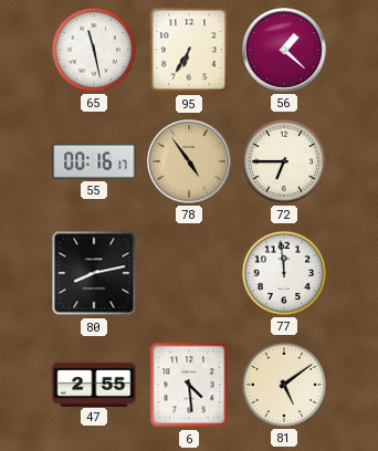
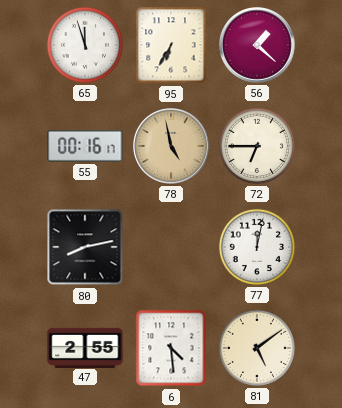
65: 11:28 -> 11:57 (85, 45)
78: 4:54 -> 4:58 (172, 147)
77: 11:59 -> 12:02 (257, 247)
